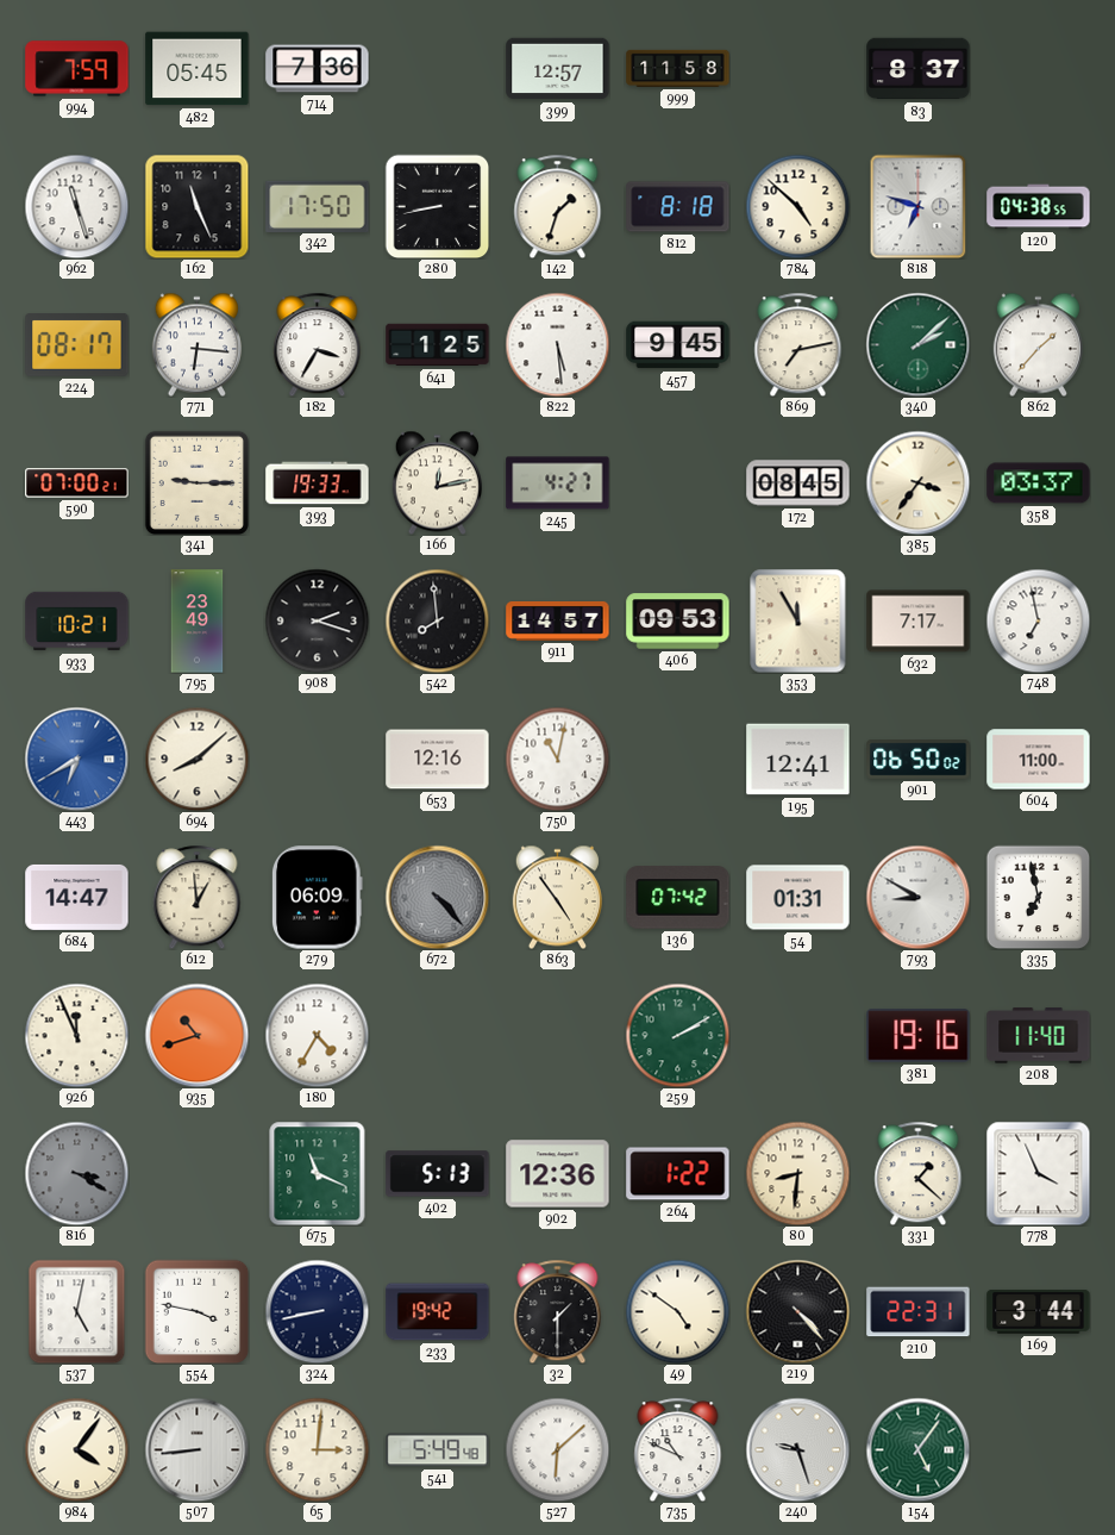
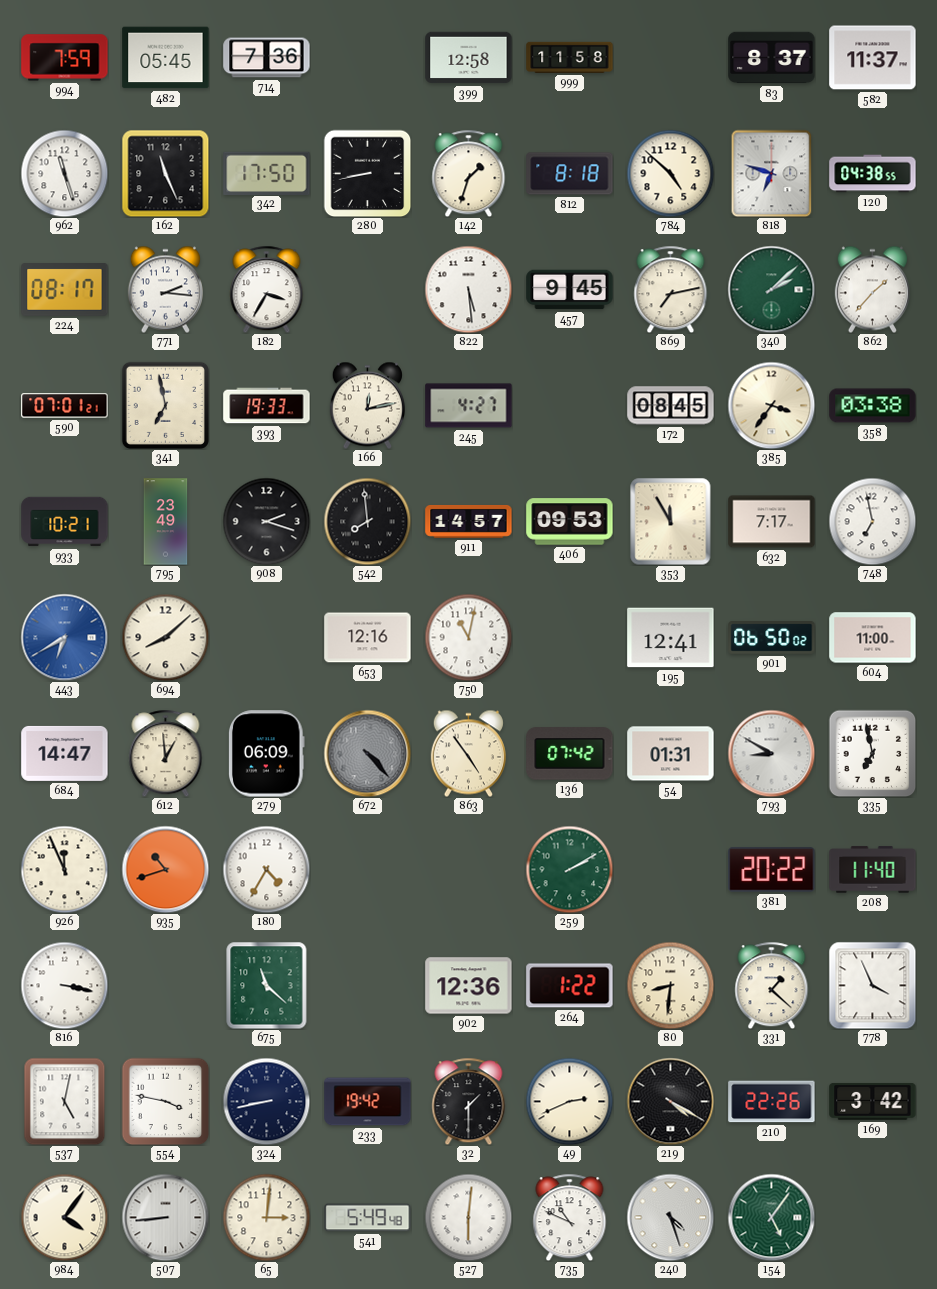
399: 12:57 -> 12:58 (469, 58)
582: none -> 11:37 (873, 58)
771: 6:16 -> 2:16 (165, 289)
641: 1:25 -> none (438, 345)
590: 07:00 -> 07:01 (65, 406)
341: 9:15 -> 6:58 (165, 405)
358: 03:37 -> 03:38 (873, 406)
381: 19:16 -> 20:22 (772, 870)
816: 3:20 -> 3:17 (64, 985)
816 dial: grey -> white (64, 985)
675: 11:19 -> 11:22 (267, 985)
402: 5:13 -> none (438, 1174)
49: 4:51 -> 2:41 (569, 1101)
219: 4:23 -> 4:20 (670, 1101)
210: 22:31 -> 22:26 (772, 1102)
169: 3:44 -> 3:42 (873, 1101)
527: 6:08 -> 6:01 (468, 1217)
240: 9:27 -> 4:27 (670, 1217)
